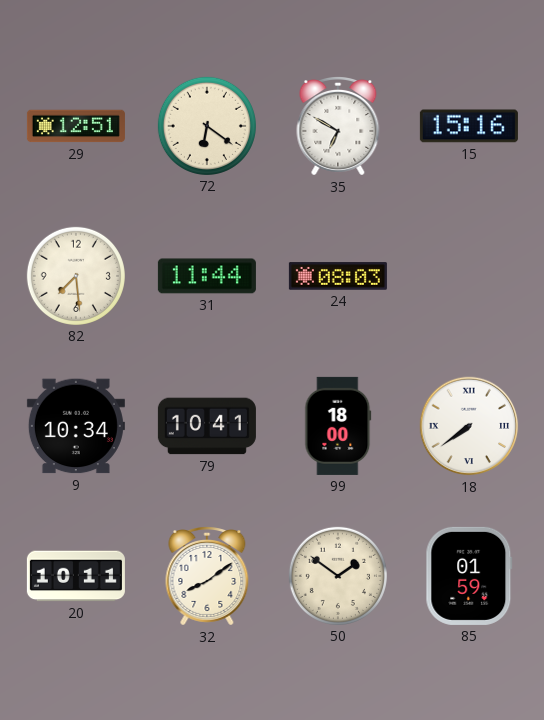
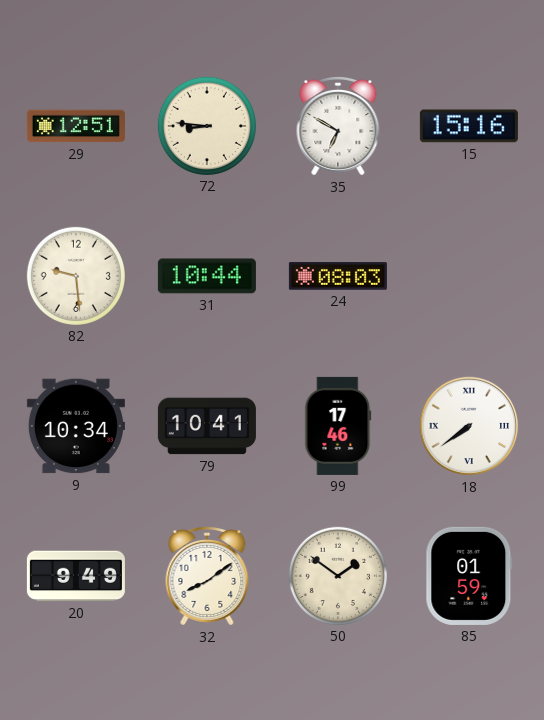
72: 6:21 -> 8:46 (207, 126)
82: 7:29 -> 9:29 (76, 276)
31: 11:44 -> 10:44 (207, 276)
99: 18:00 -> 17:46 (338, 426)
20: 10:11 -> 9:49 (76, 576)
